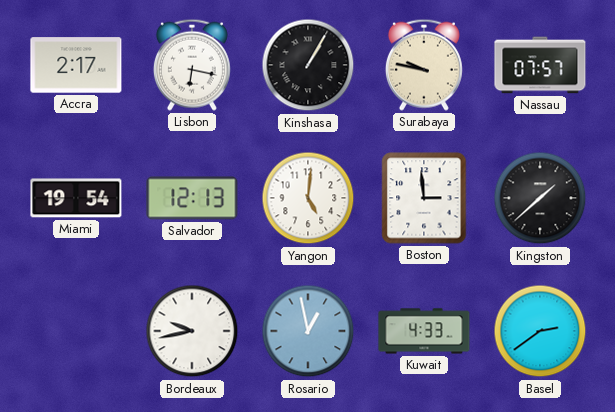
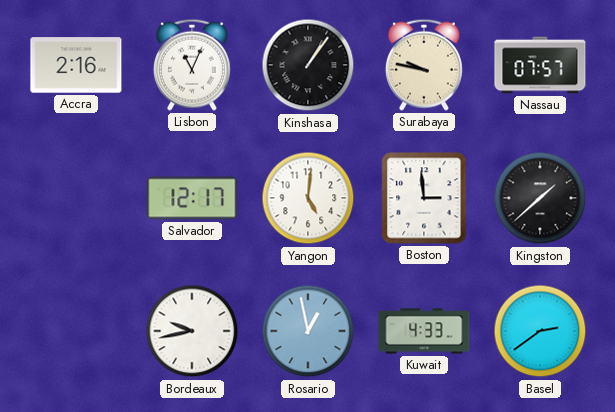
Accra: 2:17 -> 2:16 (76, 65)
Lisbon: 6:17 -> 11:04 (192, 65)
Kinshasa: 1:05 -> 1:06 (308, 65)
Miami: 19:54 -> none (76, 198)
Salvador: 12:13 -> 12:17 (192, 198)
